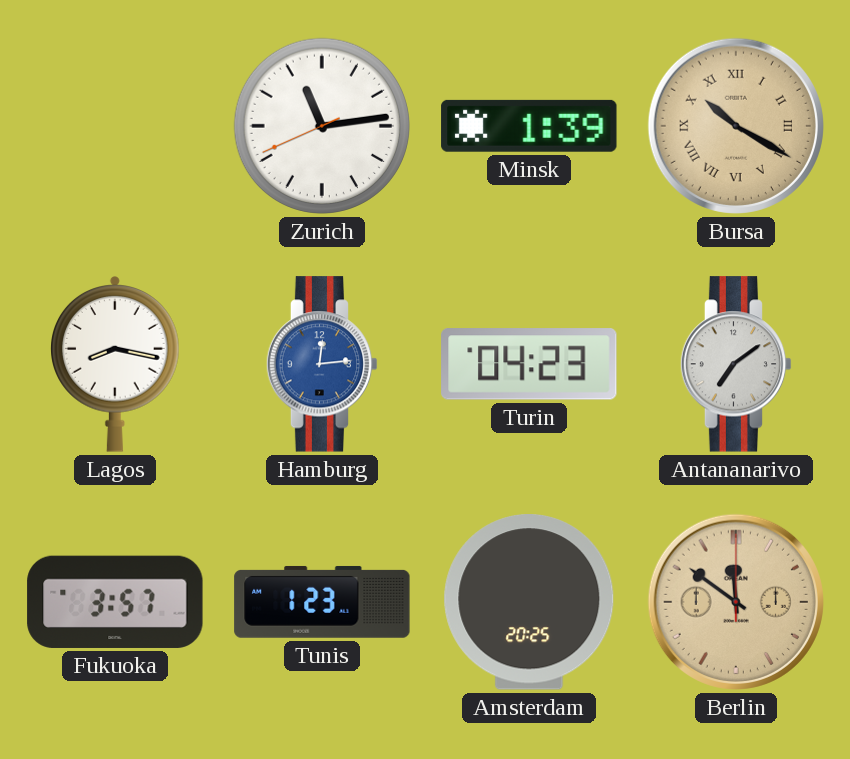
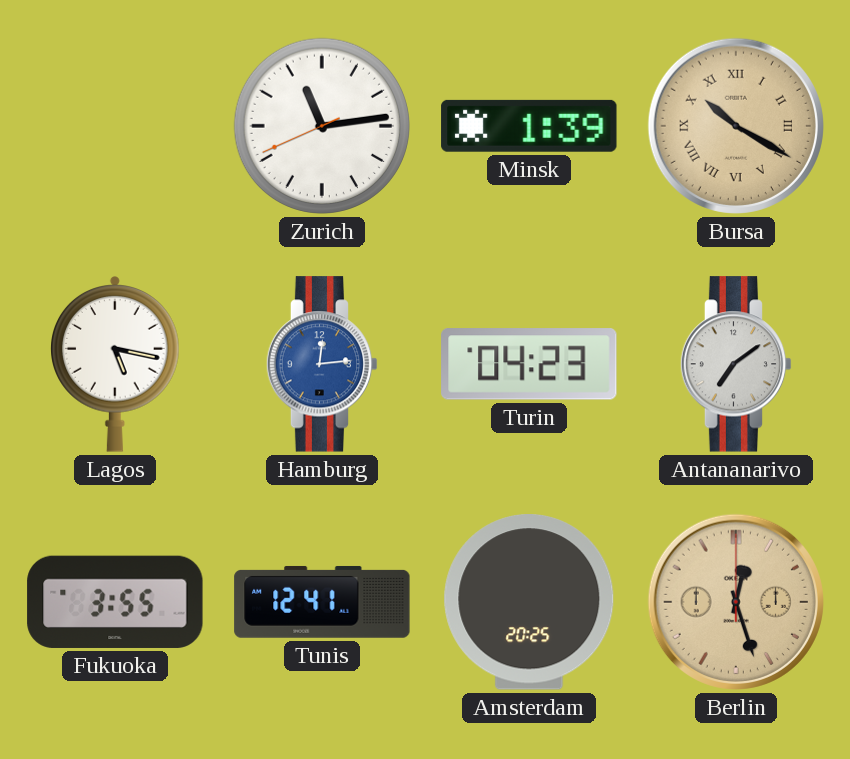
Lagos: 8:17 -> 5:17 (116, 364)
Fukuoka: 3:57 -> 3:55 (115, 602)
Tunis: 1:23 -> 12:41 (322, 602)
Berlin: 11:51 -> 12:27 (736, 602)
